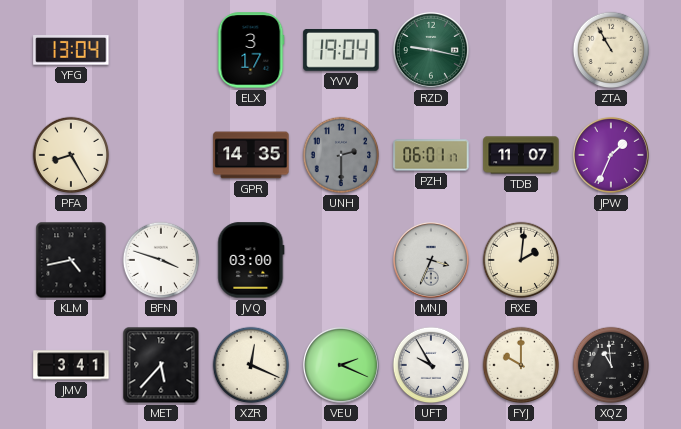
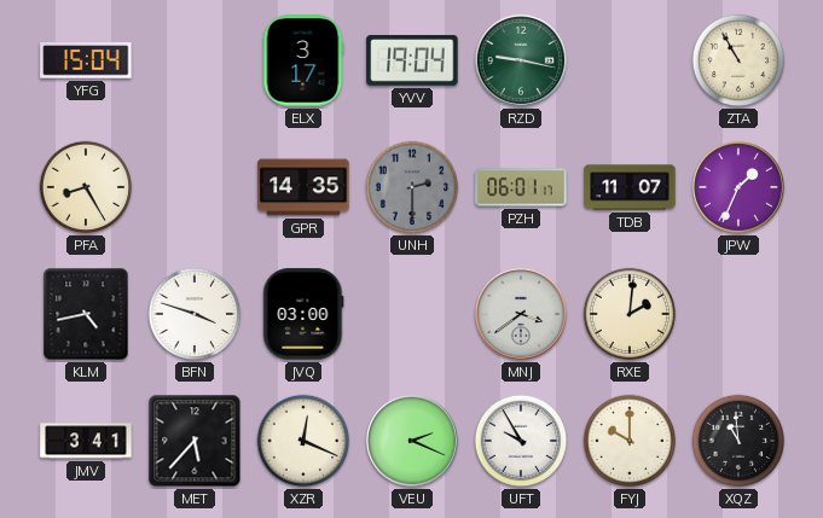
YFG: 13:04 -> 15:04 (86, 60)
MNJ: 3:34 -> 3:39 (521, 314)
